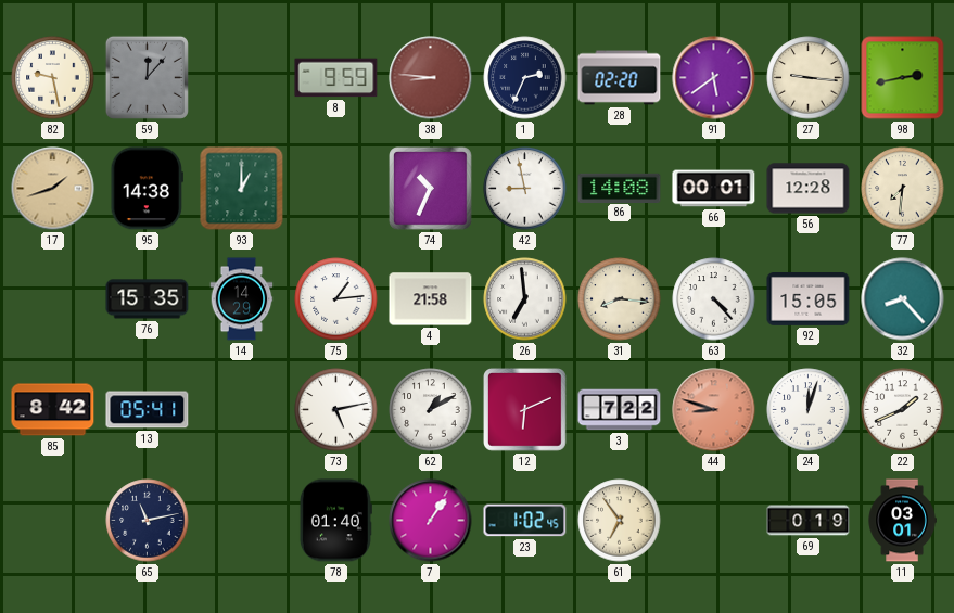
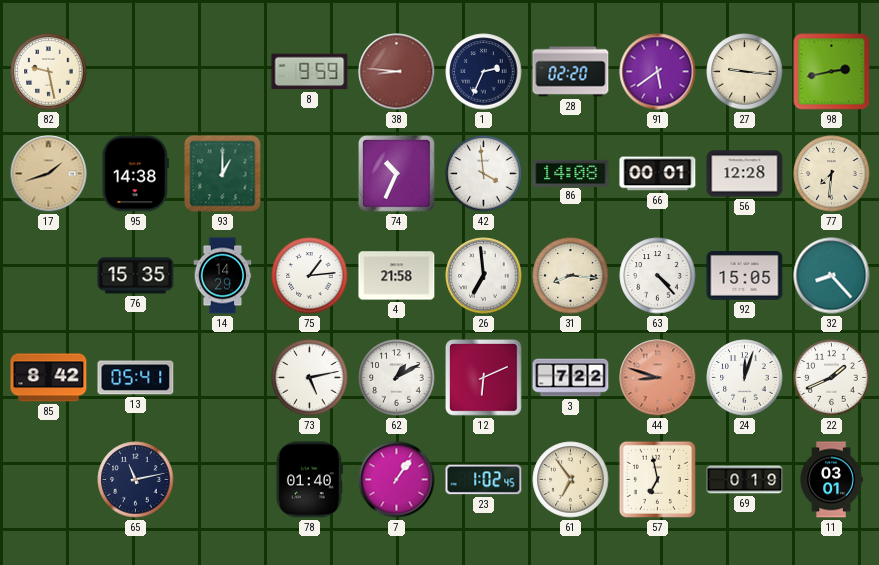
59: 12:07 -> none (147, 77)
42: 8:58 -> 3:59 (484, 174)
57: none -> 6:58 (657, 479)
